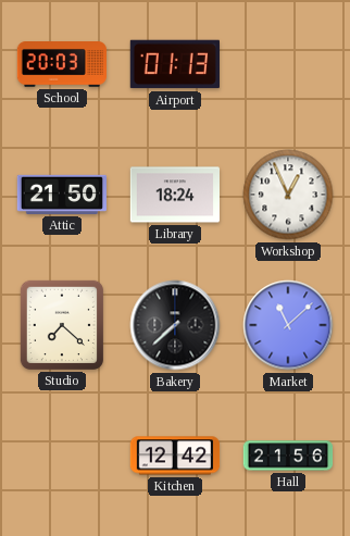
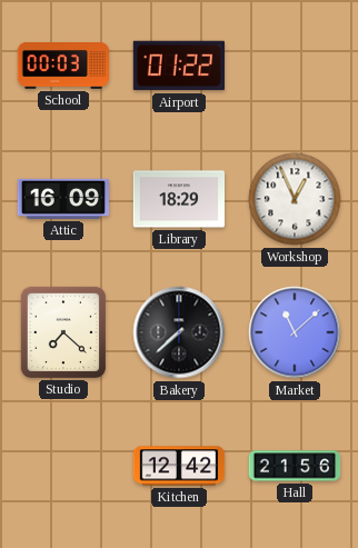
School: 20:03 -> 00:03 (62, 66)
Airport: 01:13 -> 01:22 (178, 66)
Attic: 21:50 -> 16:09 (62, 199)
Library: 18:24 -> 18:29 (179, 199)
